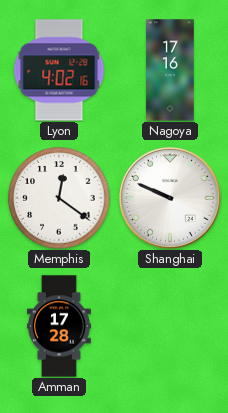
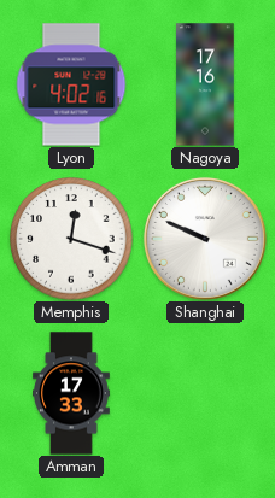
Memphis: 12:21 -> 12:18 (71, 239)
Amman: 17:28 -> 17:33 (72, 393)
